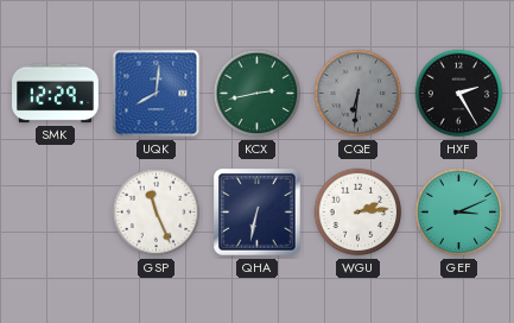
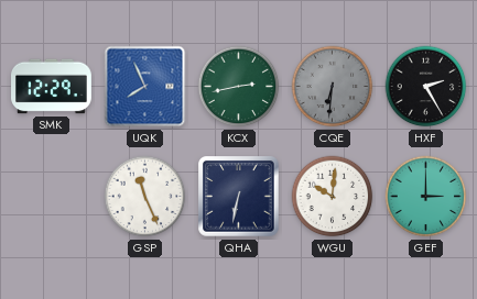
UQK: 8:01 -> 7:56 (145, 87)
WGU: 2:14 -> 10:01 (333, 197)
GEF: 3:11 -> 3:00 (426, 197)
